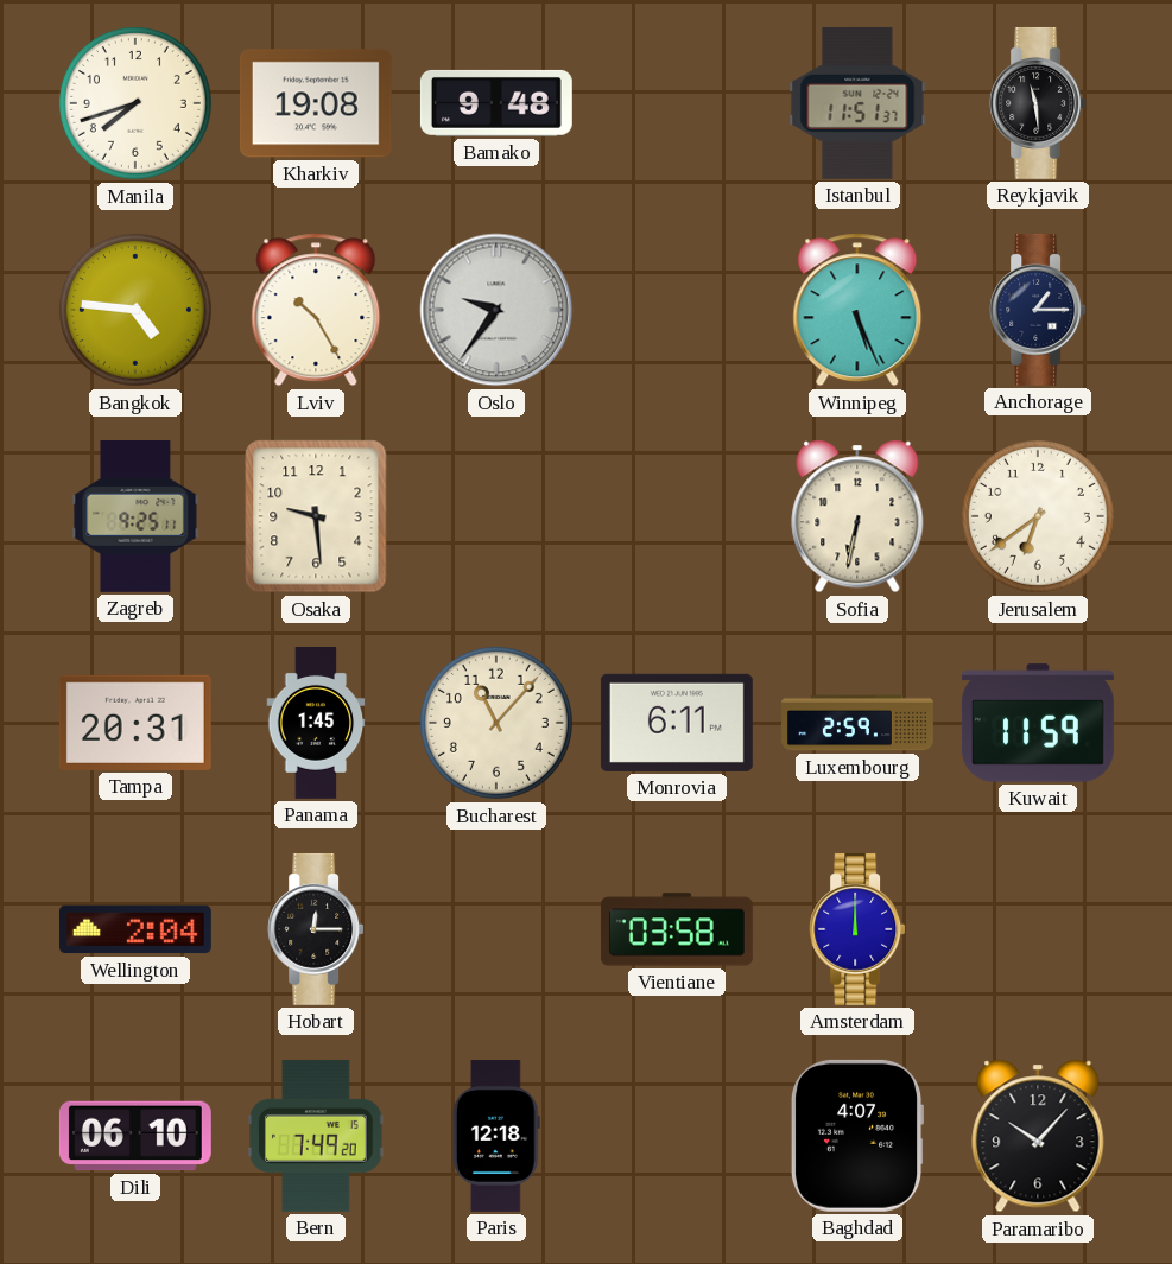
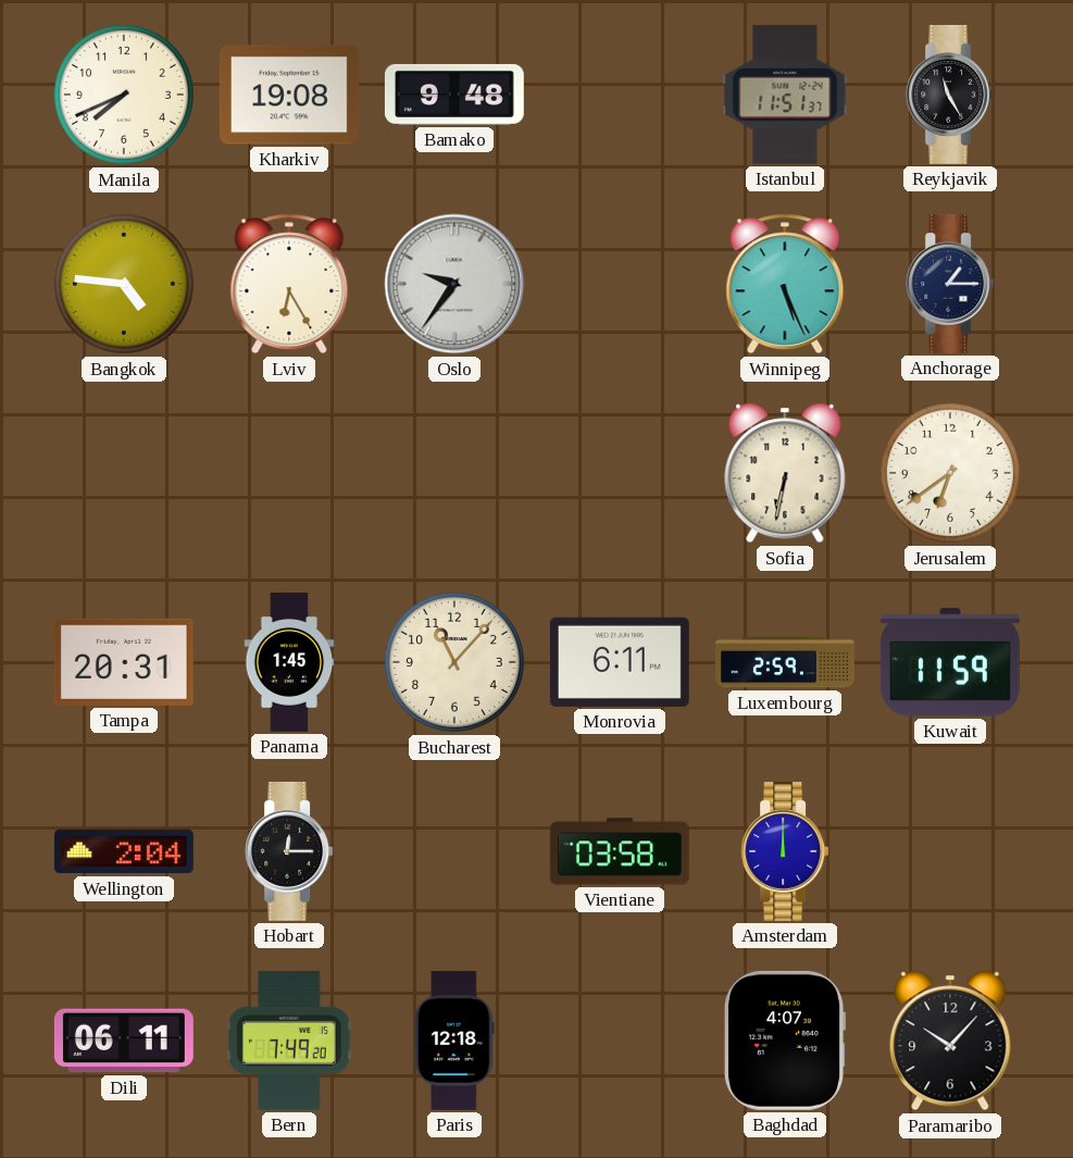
Manila: 7:42 -> 7:41 (124, 95)
Reykjavik: 11:29 -> 11:25 (950, 95)
Lviv: 10:25 -> 6:25 (289, 284)
Zagreb: 9:25 -> none (135, 516)
Osaka: 9:29 -> none (316, 516)
Dili: 06:10 -> 06:11 (124, 1041)
